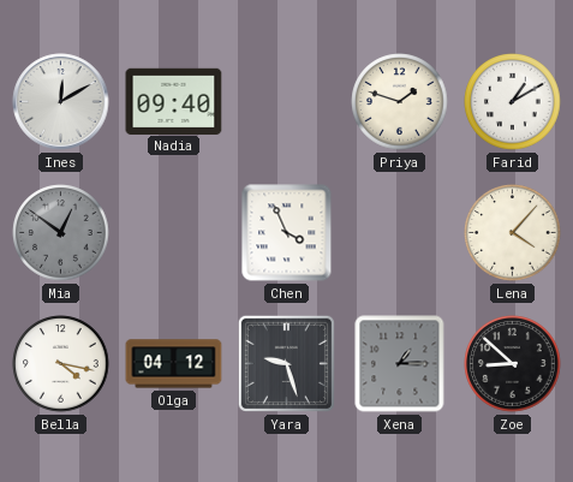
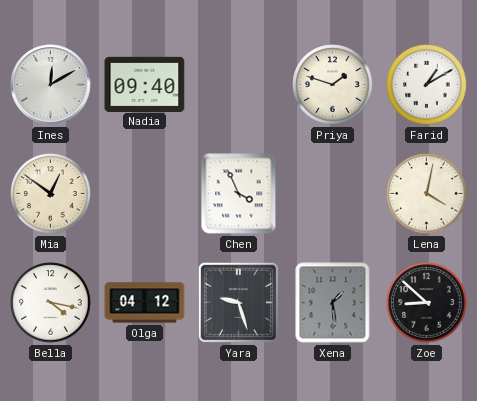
Mia dial: grey -> cream (51, 194)
Lena: 4:07 -> 4:02 (427, 194)
Xena: 1:15 -> 1:29 (333, 303)
